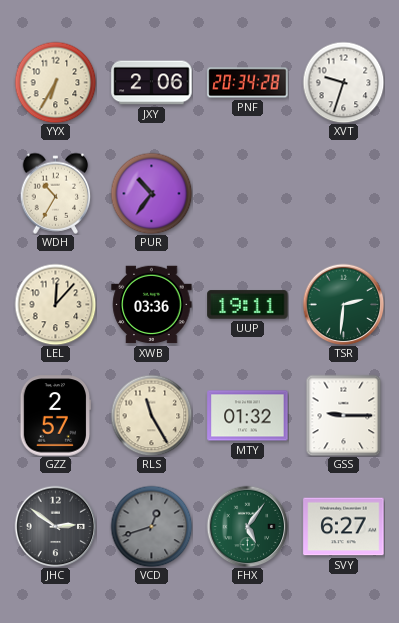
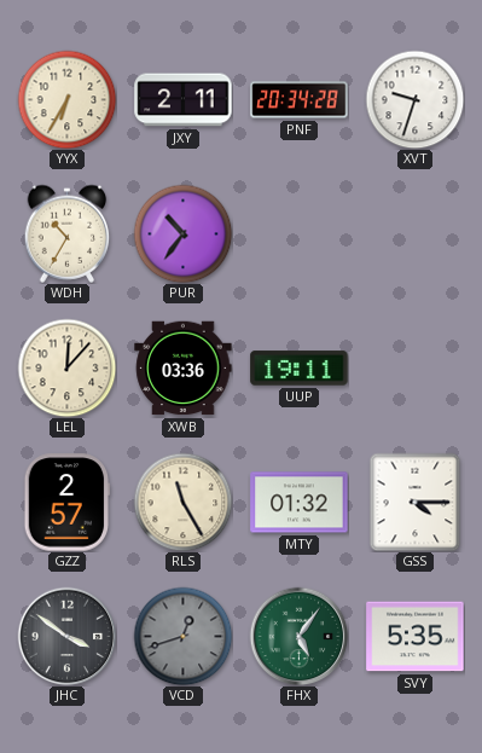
JXY: 2:06 -> 2:11 (184, 100)
TSR: 2:31 -> none (343, 304)
GSS: 9:15 -> 4:15 (416, 502)
JHC: 2:51 -> 3:51 (66, 636)
SVY: 6:27 -> 5:35 (416, 637)
